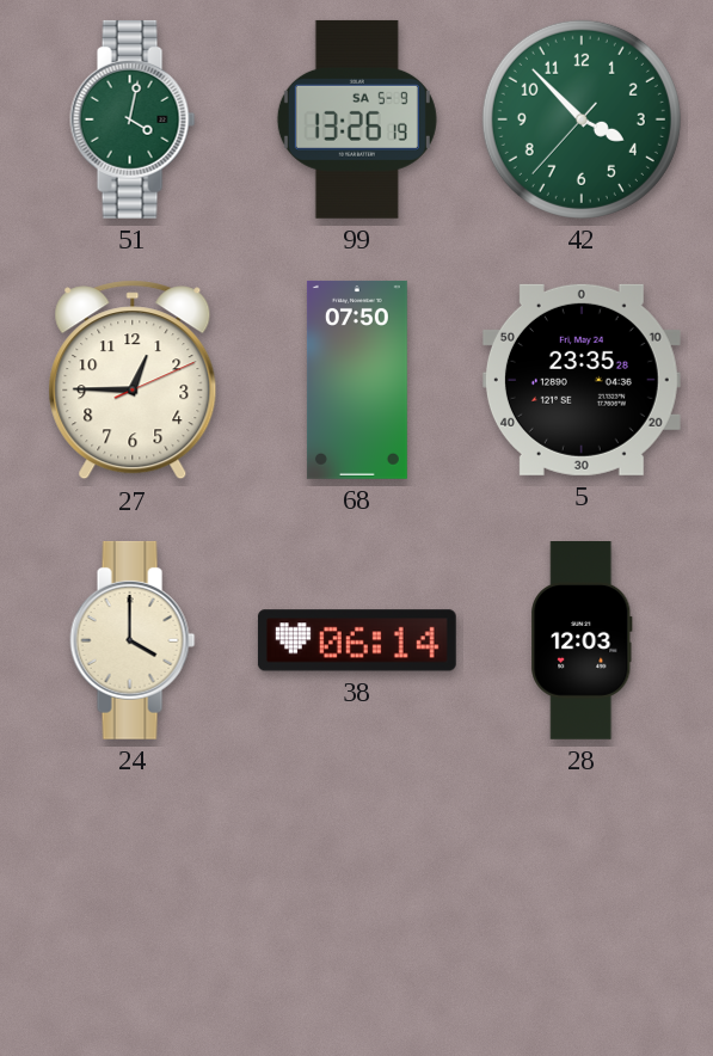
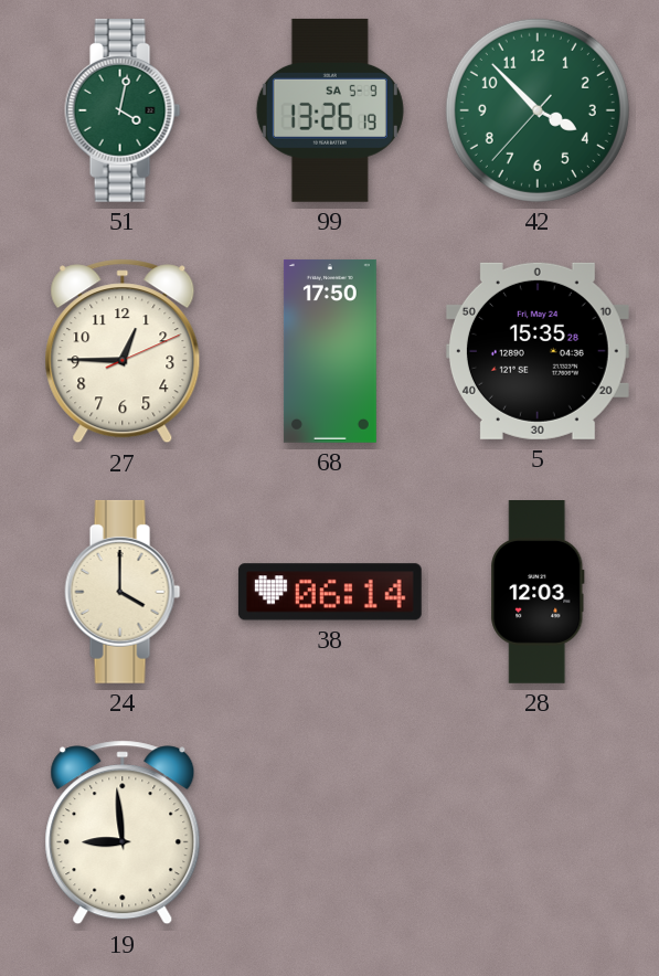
68: 07:50 -> 17:50 (330, 351)
5: 23:35 -> 15:35 (538, 351)
19: none -> 8:59 (123, 832)
